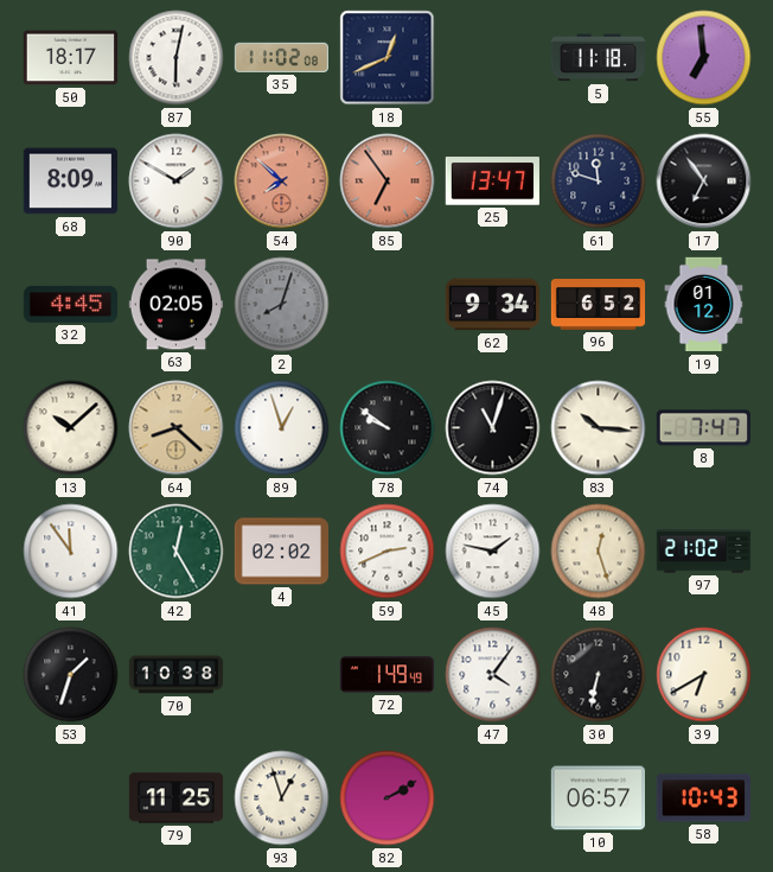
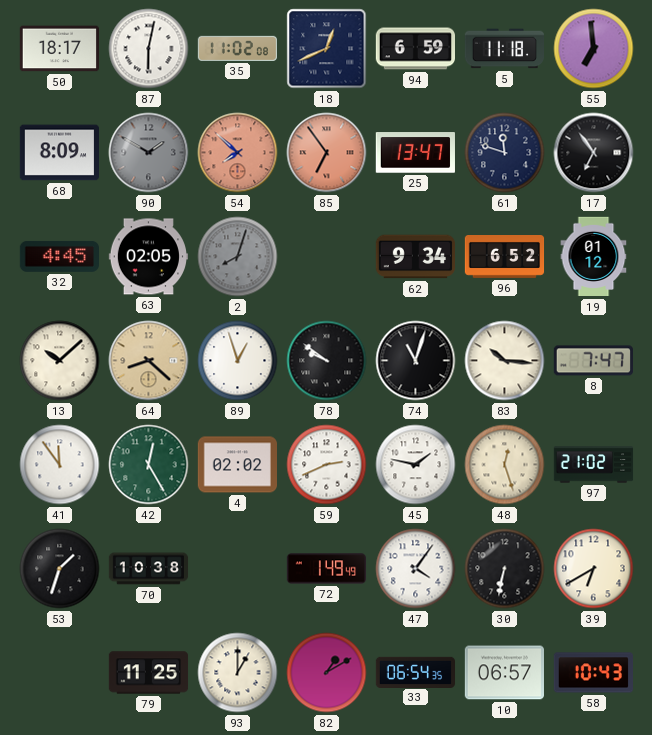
94: none -> 6:59 (416, 49)
90 dial: white -> grey (149, 153)
93: 12:57 -> 1:00 (238, 673)
82: 2:10 -> 1:10 (327, 673)
33: none -> 06:54 (416, 672)
